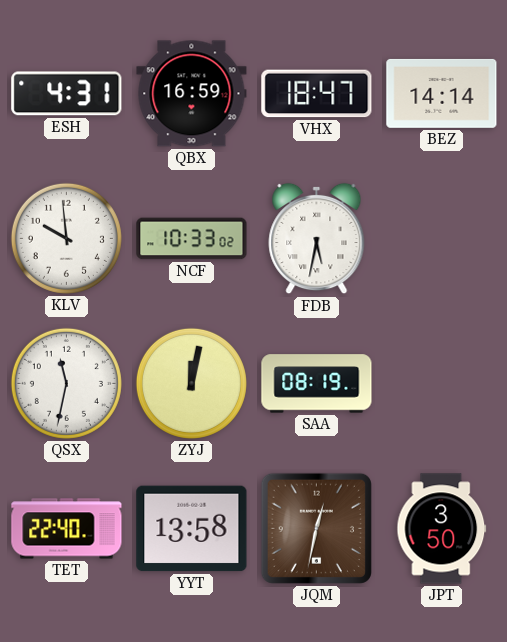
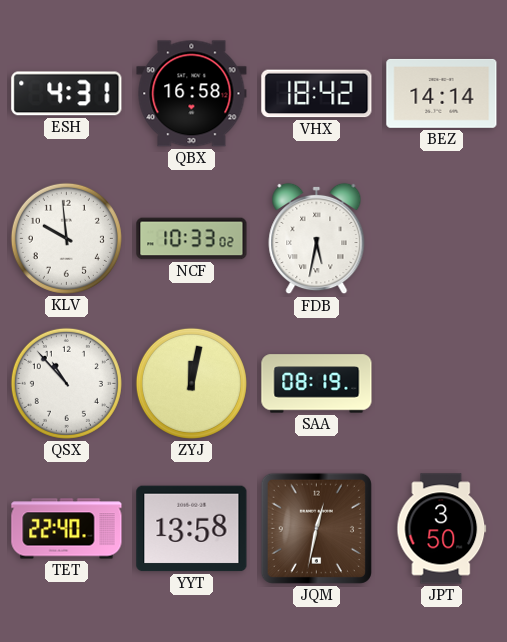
QBX: 16:59 -> 16:58 (192, 94)
VHX: 18:47 -> 18:42 (317, 94)
QSX: 11:32 -> 10:53 (66, 383)
